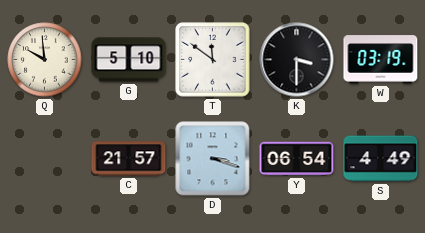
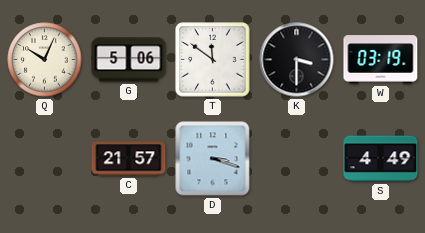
Q: 9:59 -> 10:04 (45, 60)
G: 5:10 -> 5:06 (129, 60)
Y: 06:54 -> none (297, 159)
